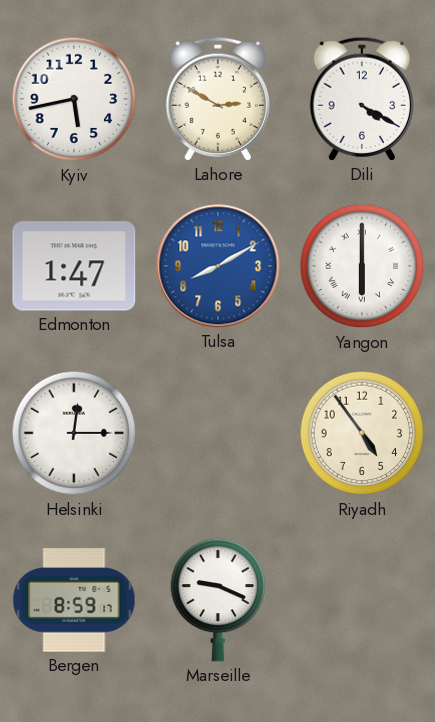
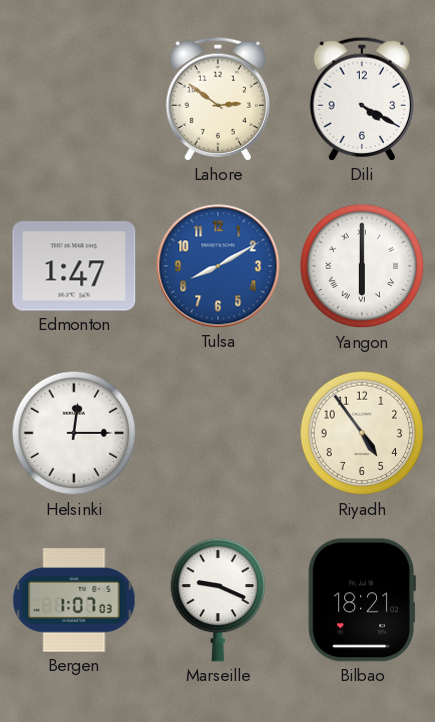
Kyiv: 5:43 -> none (74, 99)
Lahore: 2:50 -> 2:51 (217, 99)
Bergen: 8:59 -> 1:07 (74, 600)
Bilbao: none -> 18:21 (362, 600)
